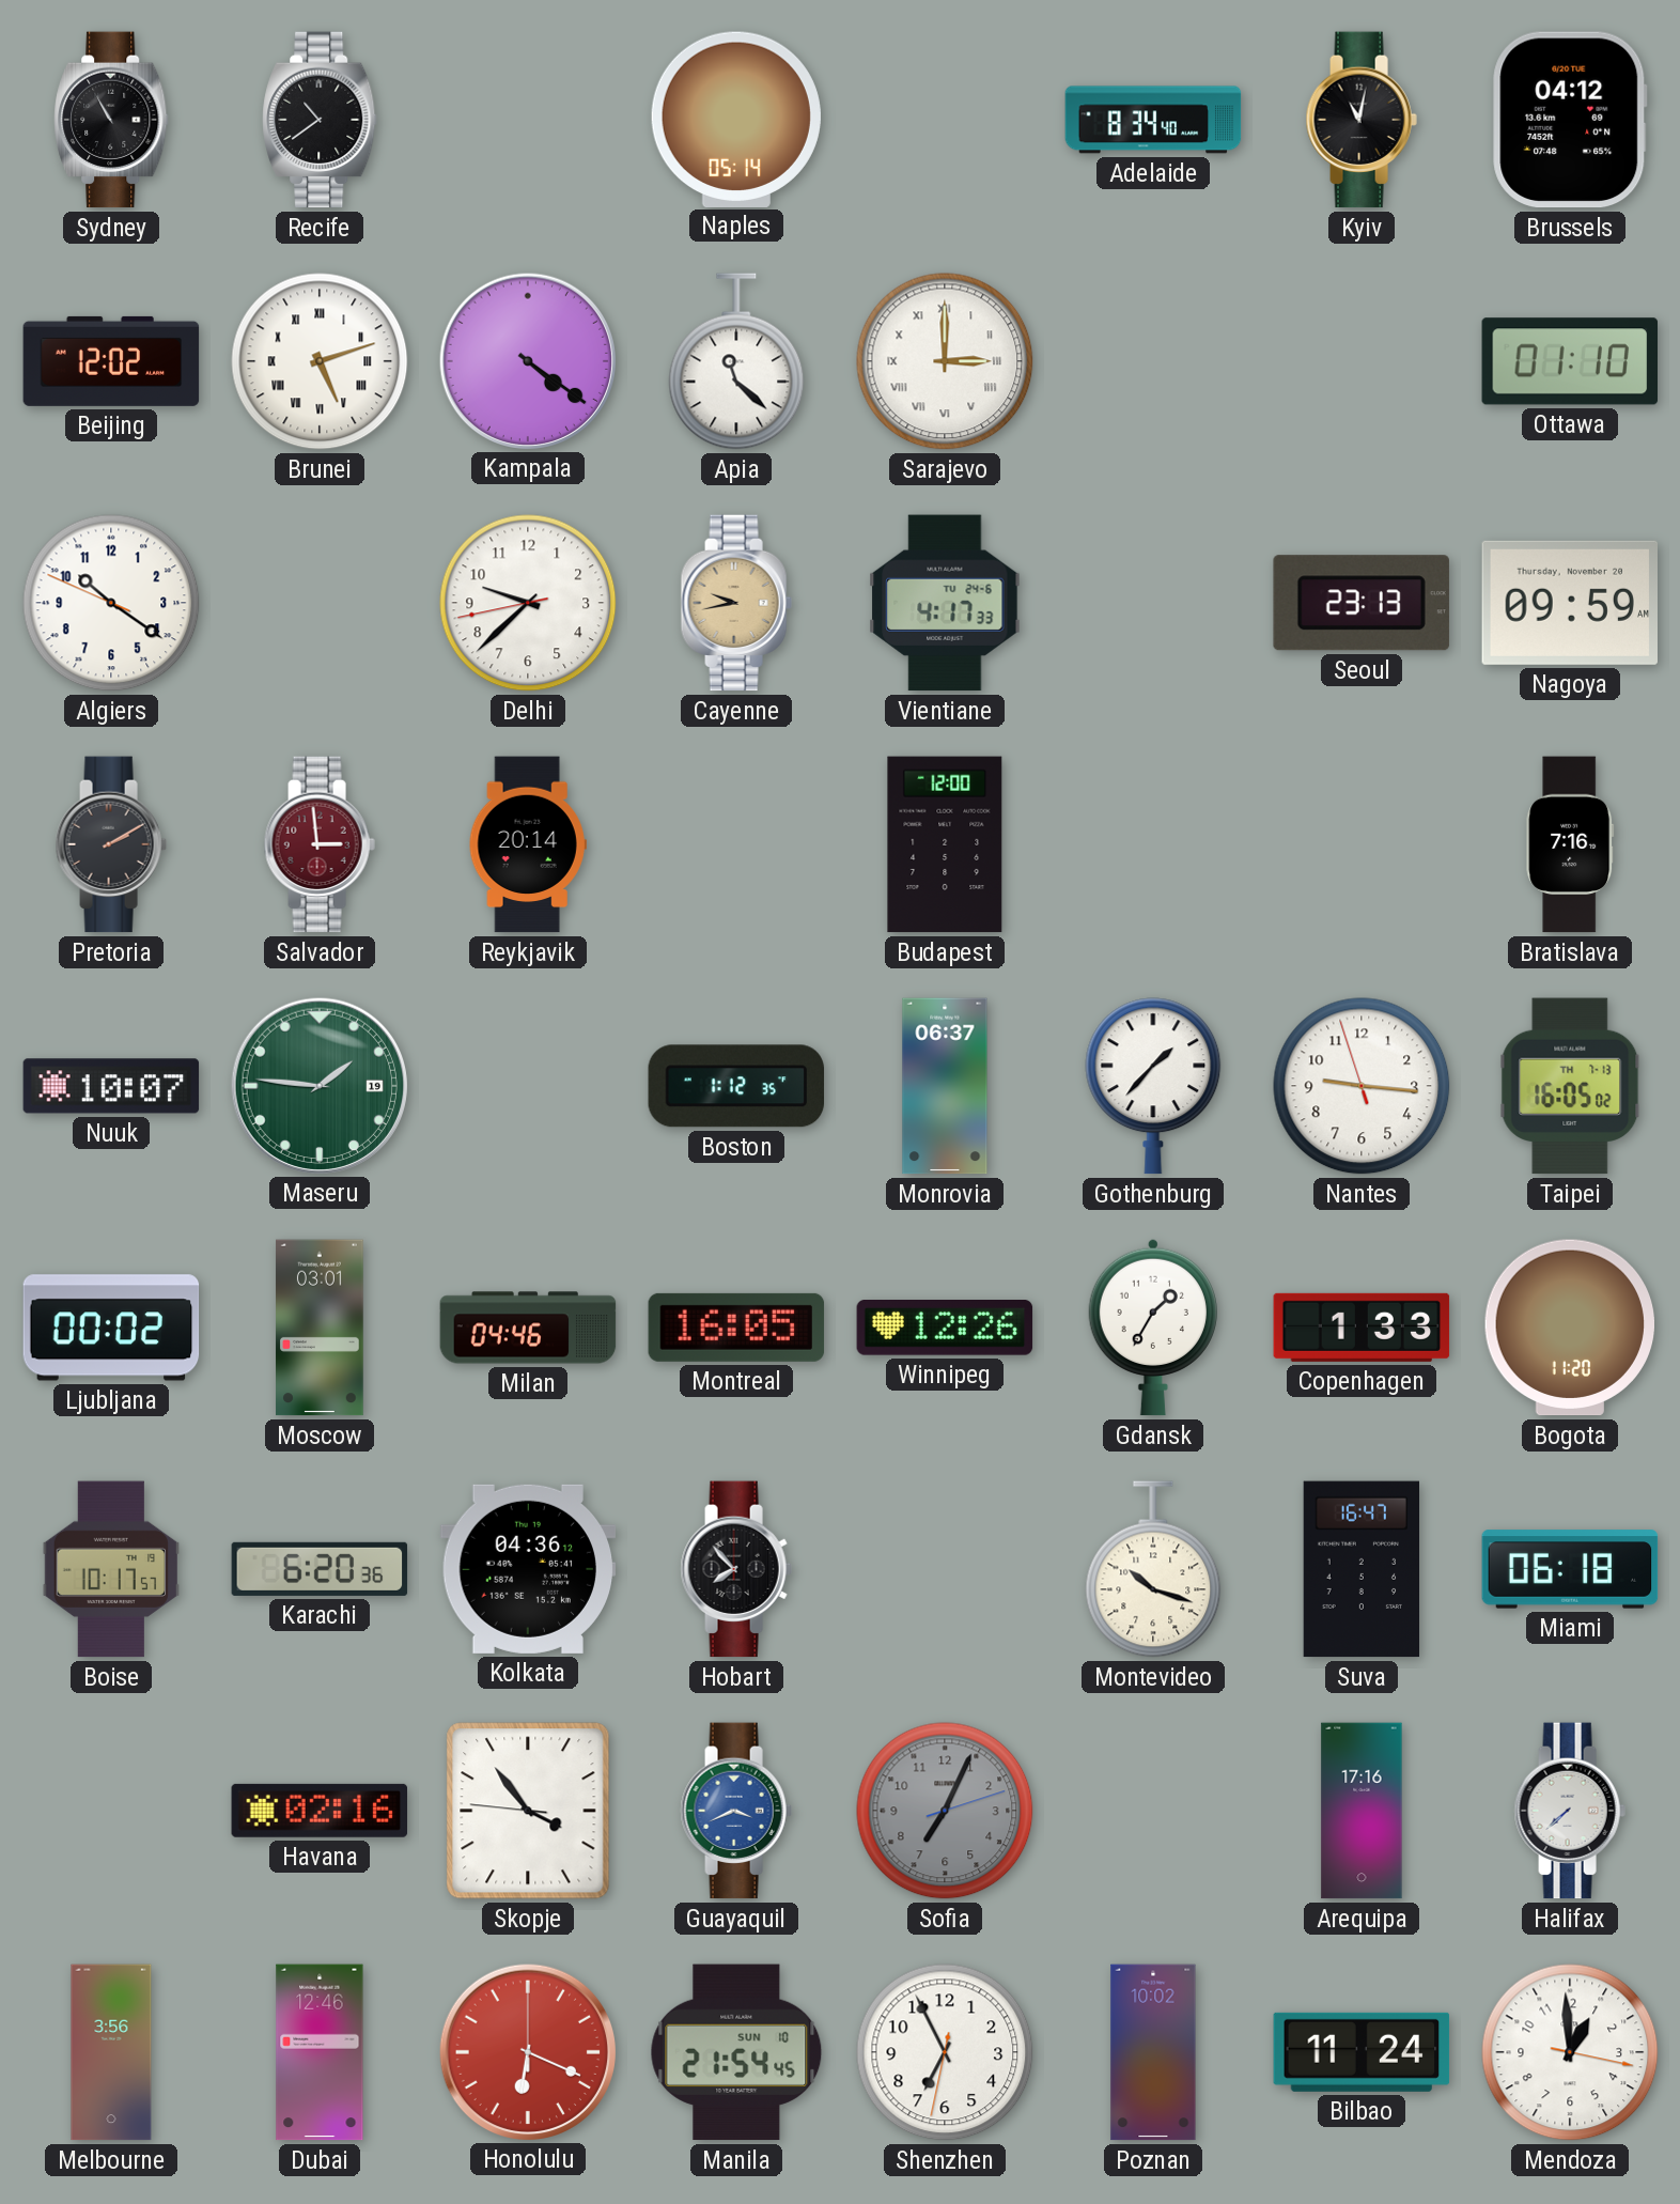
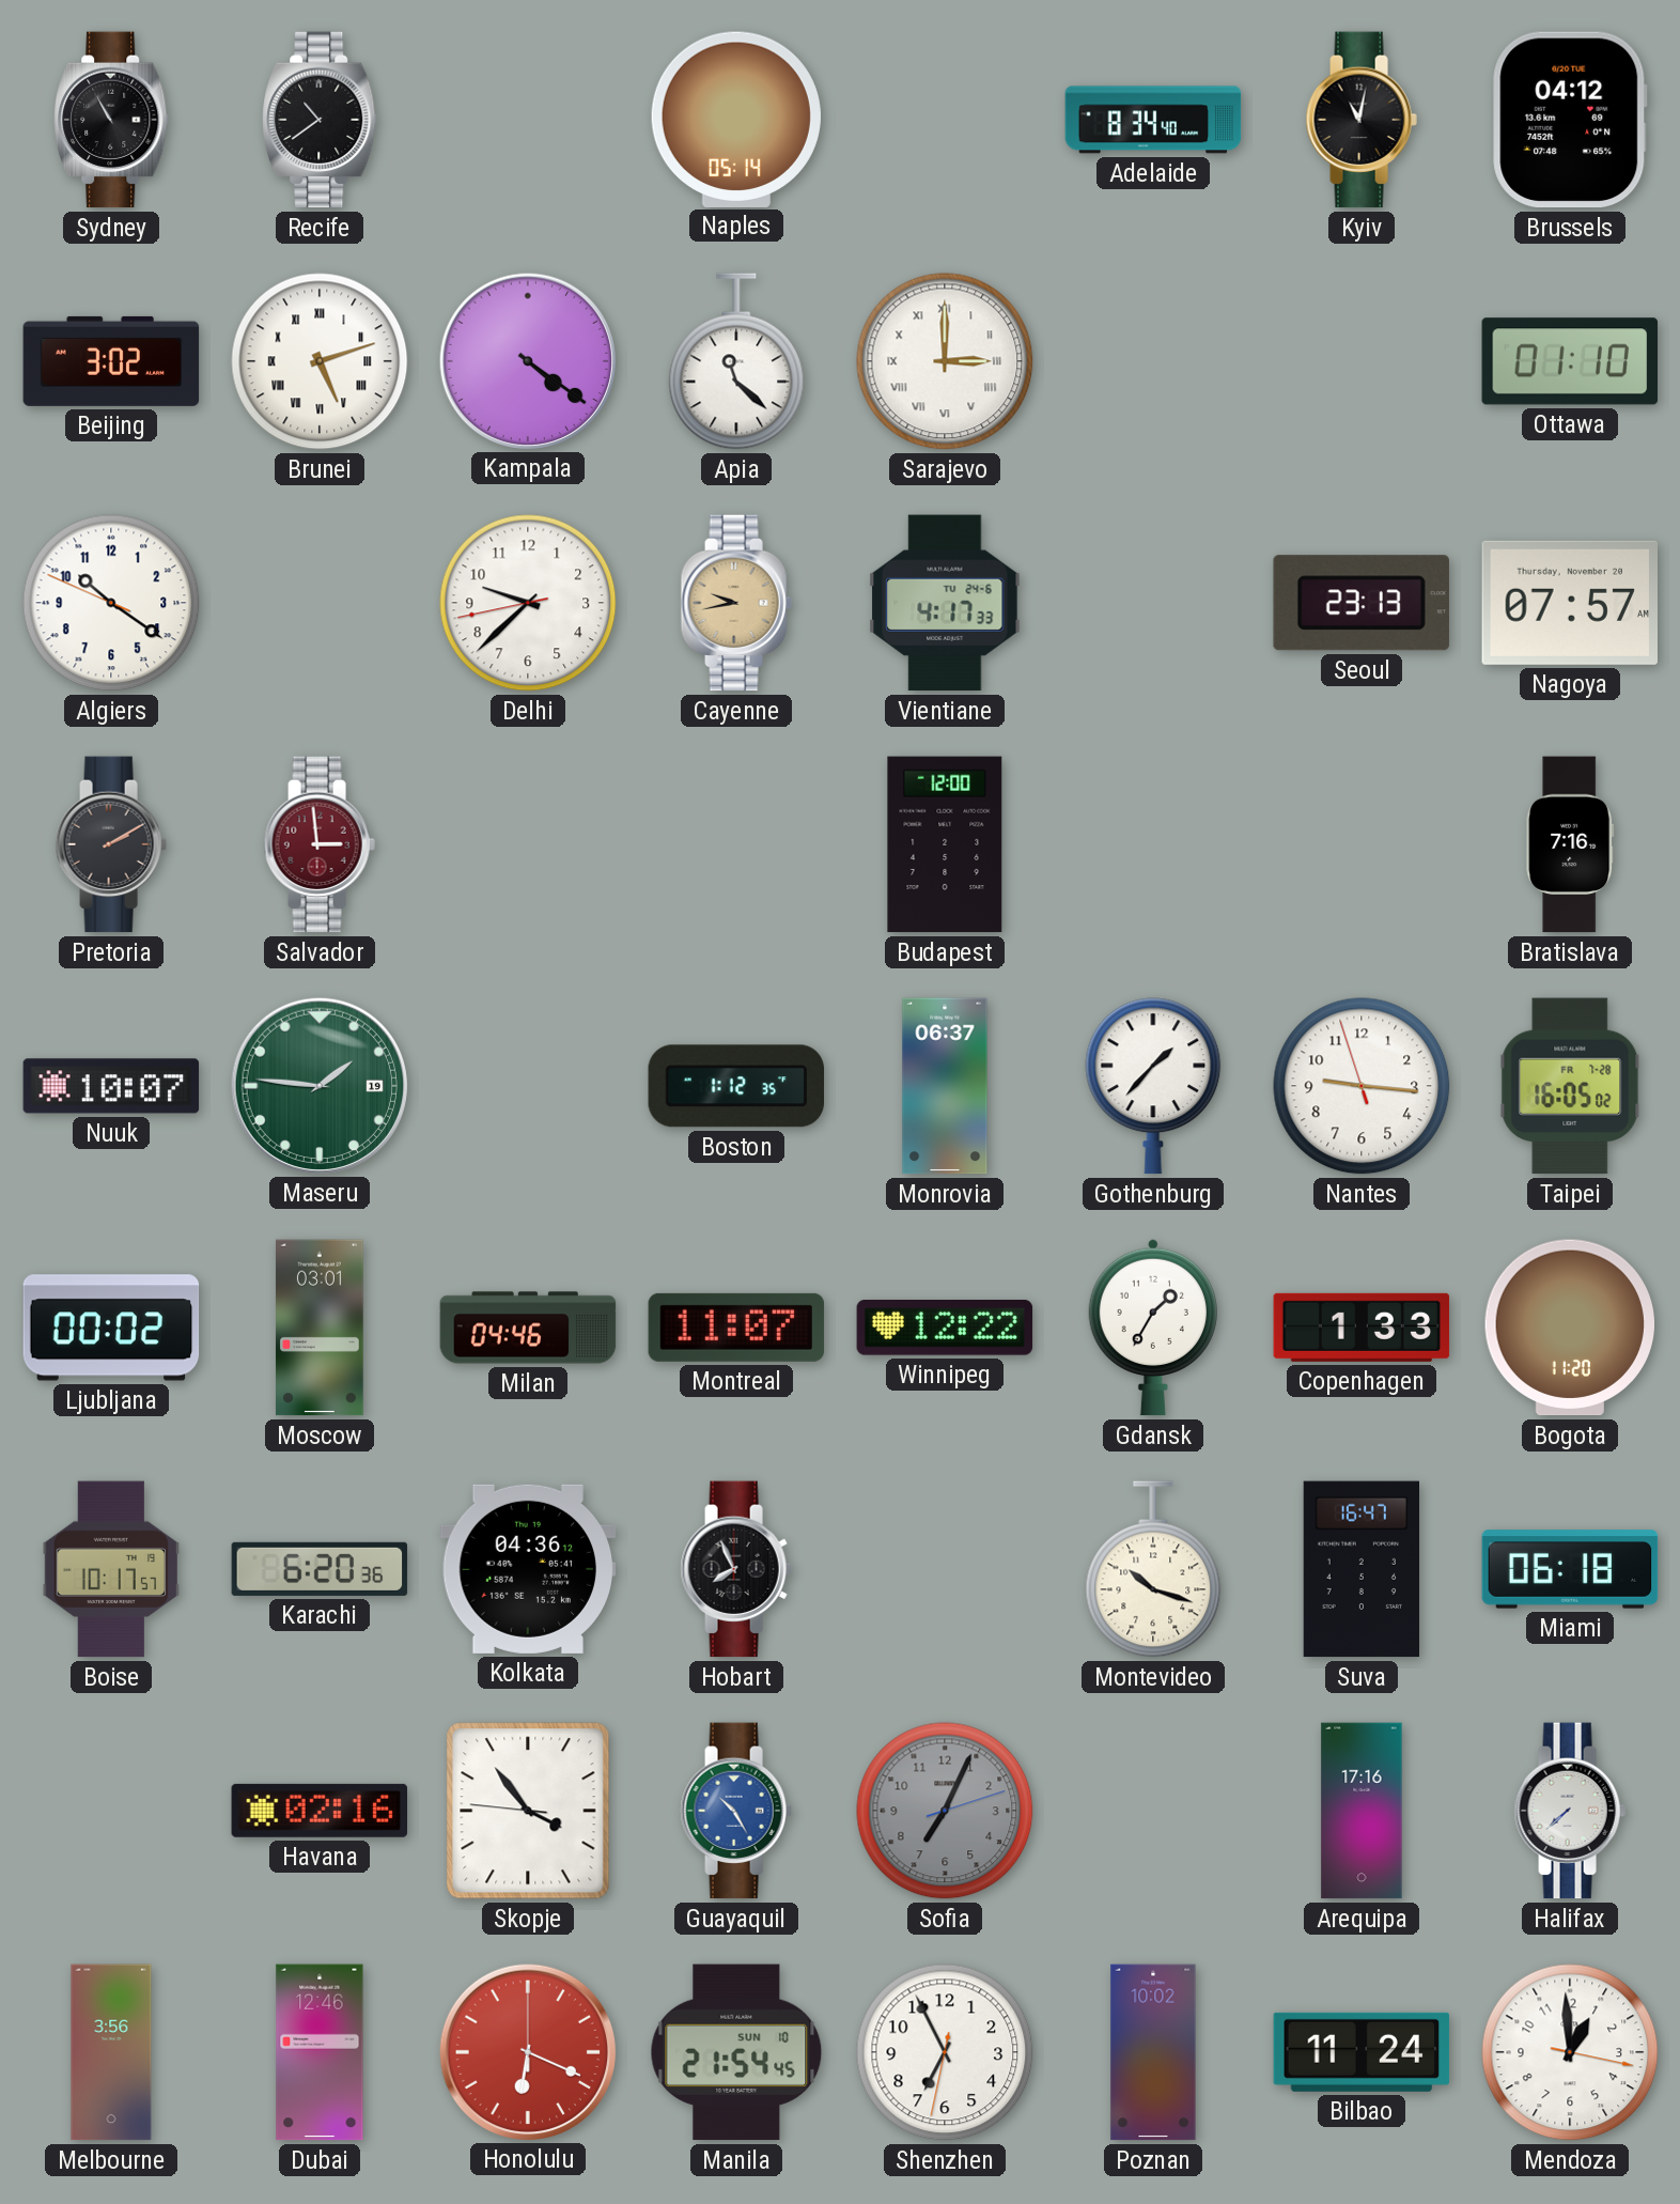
Beijing: 12:02 -> 3:02 (111, 361)
Nagoya: 09:59 -> 07:57 (1570, 603)
Reykjavik: 20:14 -> none (528, 844)
Taipei date: TH 7-13 -> FR 7-28 (1570, 1086)
Montreal: 16:05 -> 11:07 (736, 1328)
Winnipeg: 12:26 -> 12:22 (945, 1328)
Hobart: 7:53 -> 7:56 (736, 1569)
Guayaquil: 3:41 -> 10:25 (736, 1811)
